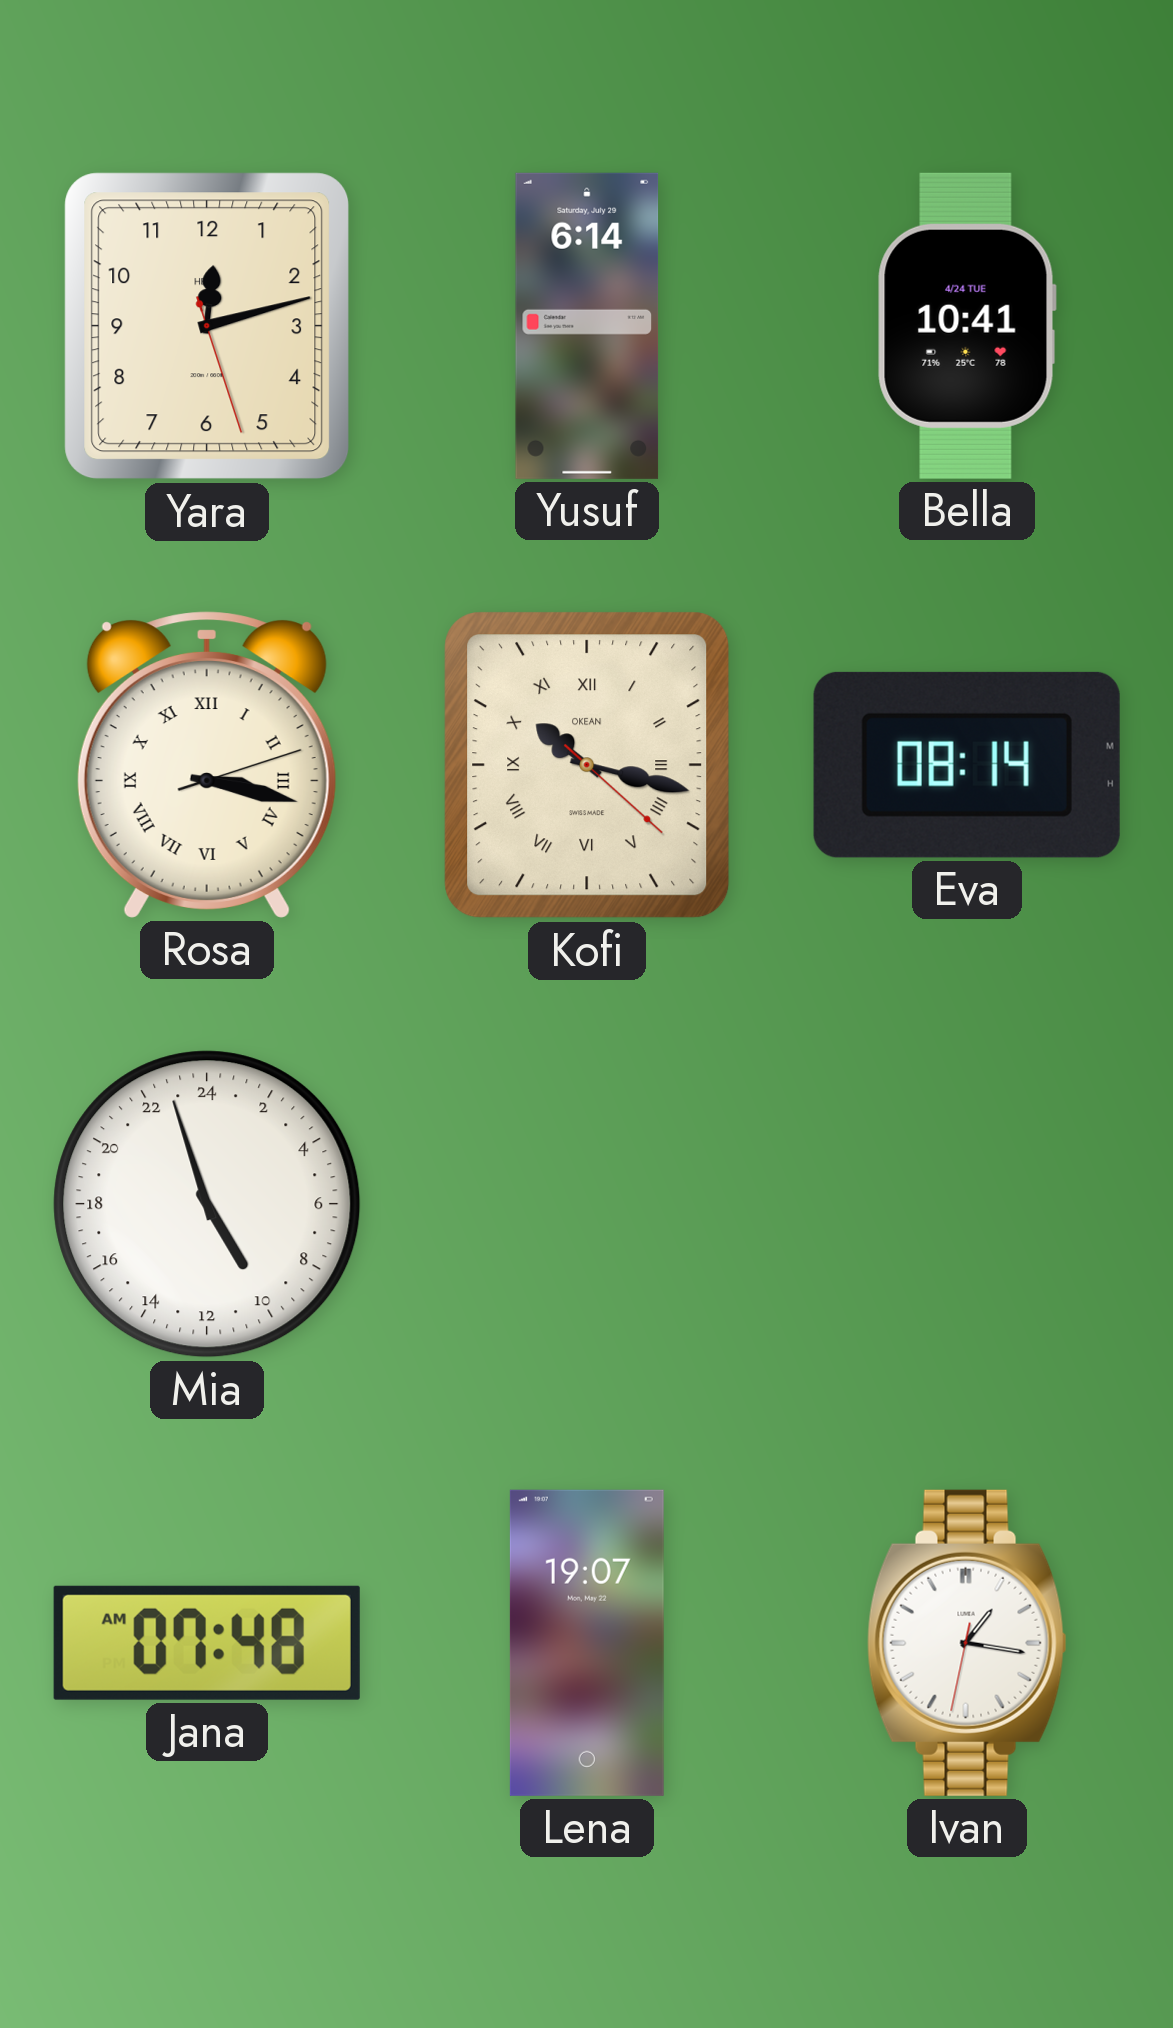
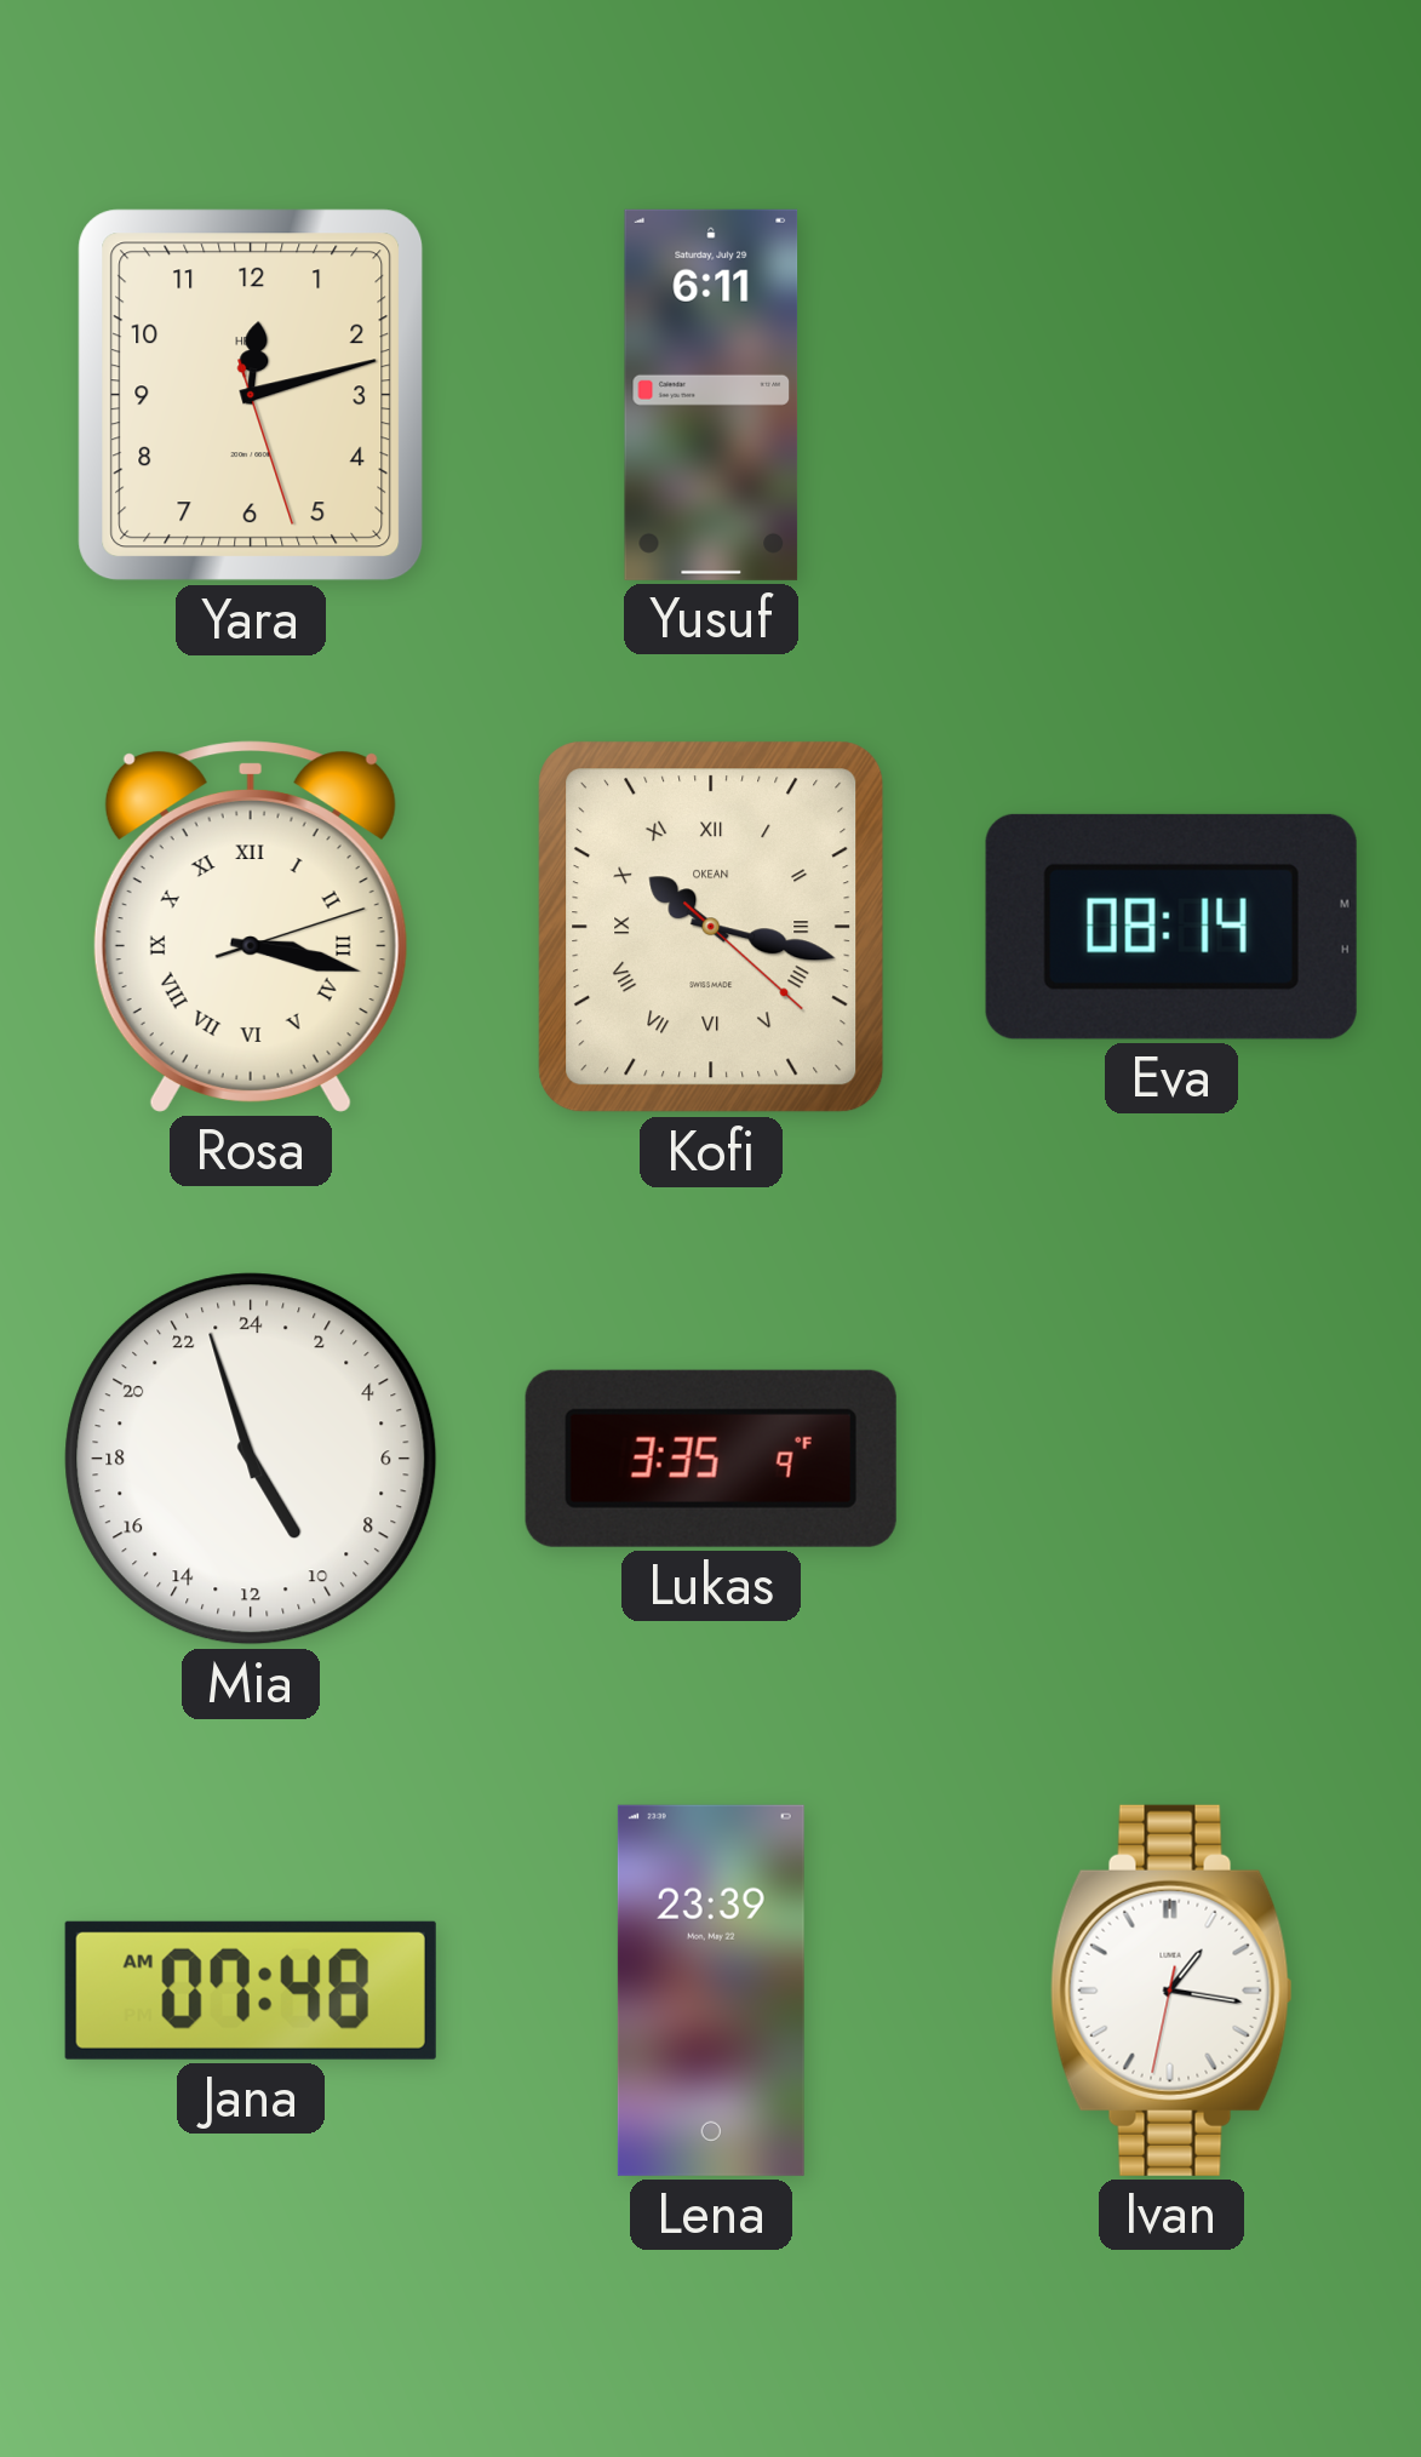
Yusuf: 6:14 -> 6:11 (711, 395)
Bella: 10:41 -> none (967, 326)
Lukas: none -> 3:35 (711, 1459)
Lena: 19:07 -> 23:39 (711, 1991)
